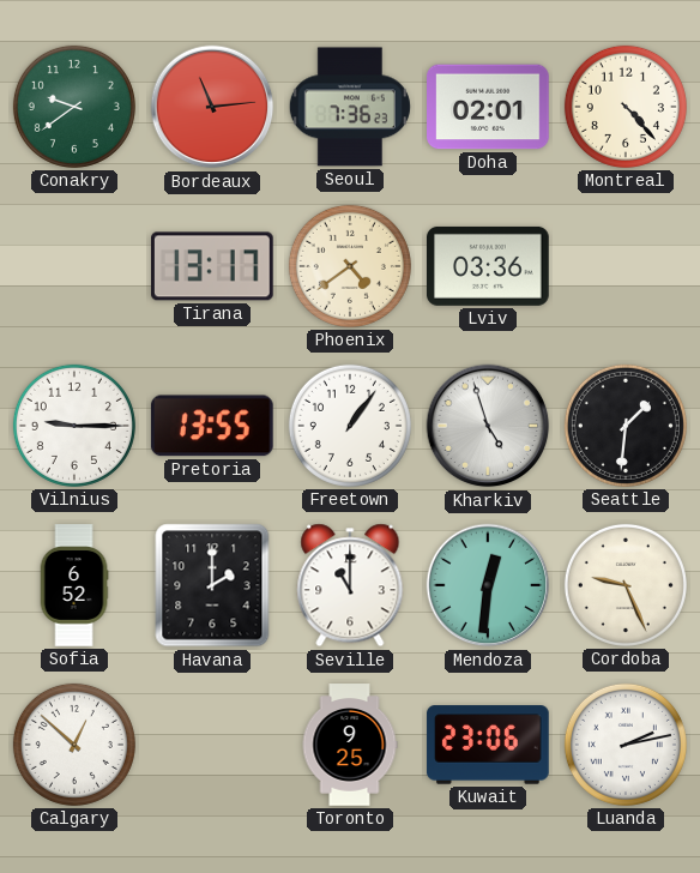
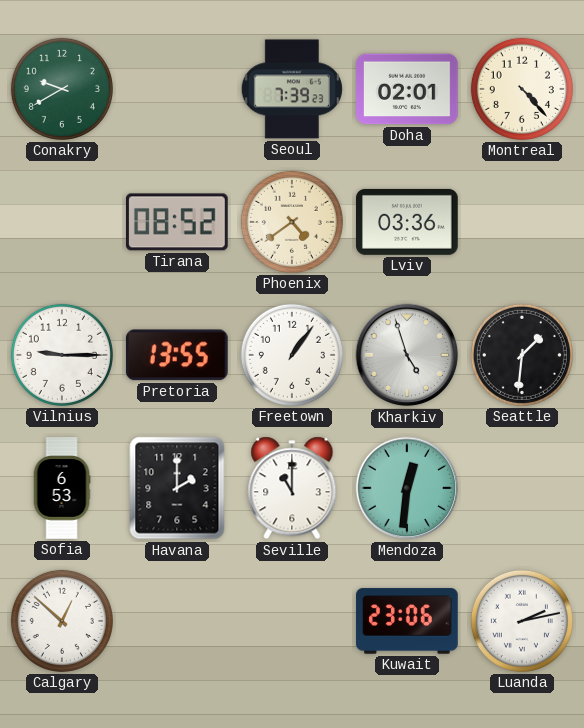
Conakry: 9:39 -> 9:40 (62, 89)
Bordeaux: 11:14 -> none (212, 107)
Seoul: 7:36 -> 7:39 (292, 89)
Tirana: 13:17 -> 08:52 (178, 222)
Sofia: 6:52 -> 6:53 (62, 488)
Cordoba: 9:26 -> none (626, 585)
Toronto: 9:25 -> none (350, 745)
